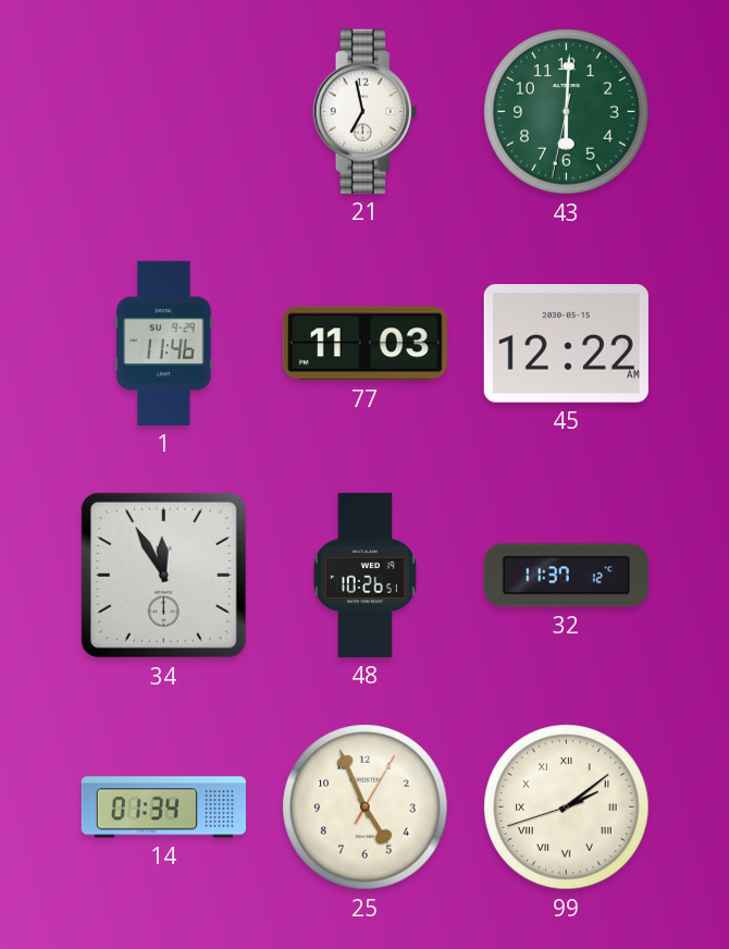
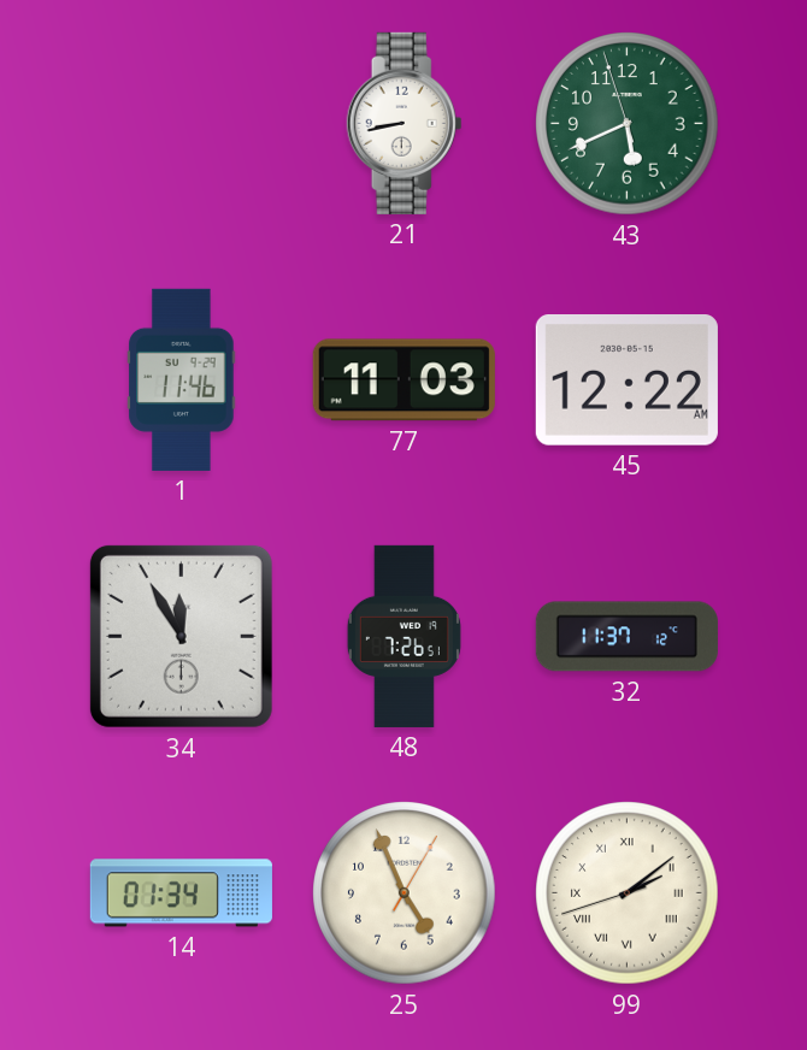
21: 6:58 -> 8:43 (405, 123)
43: 6:00 -> 5:40 (628, 124)
48: 10:26 -> 7:26 (403, 636)
